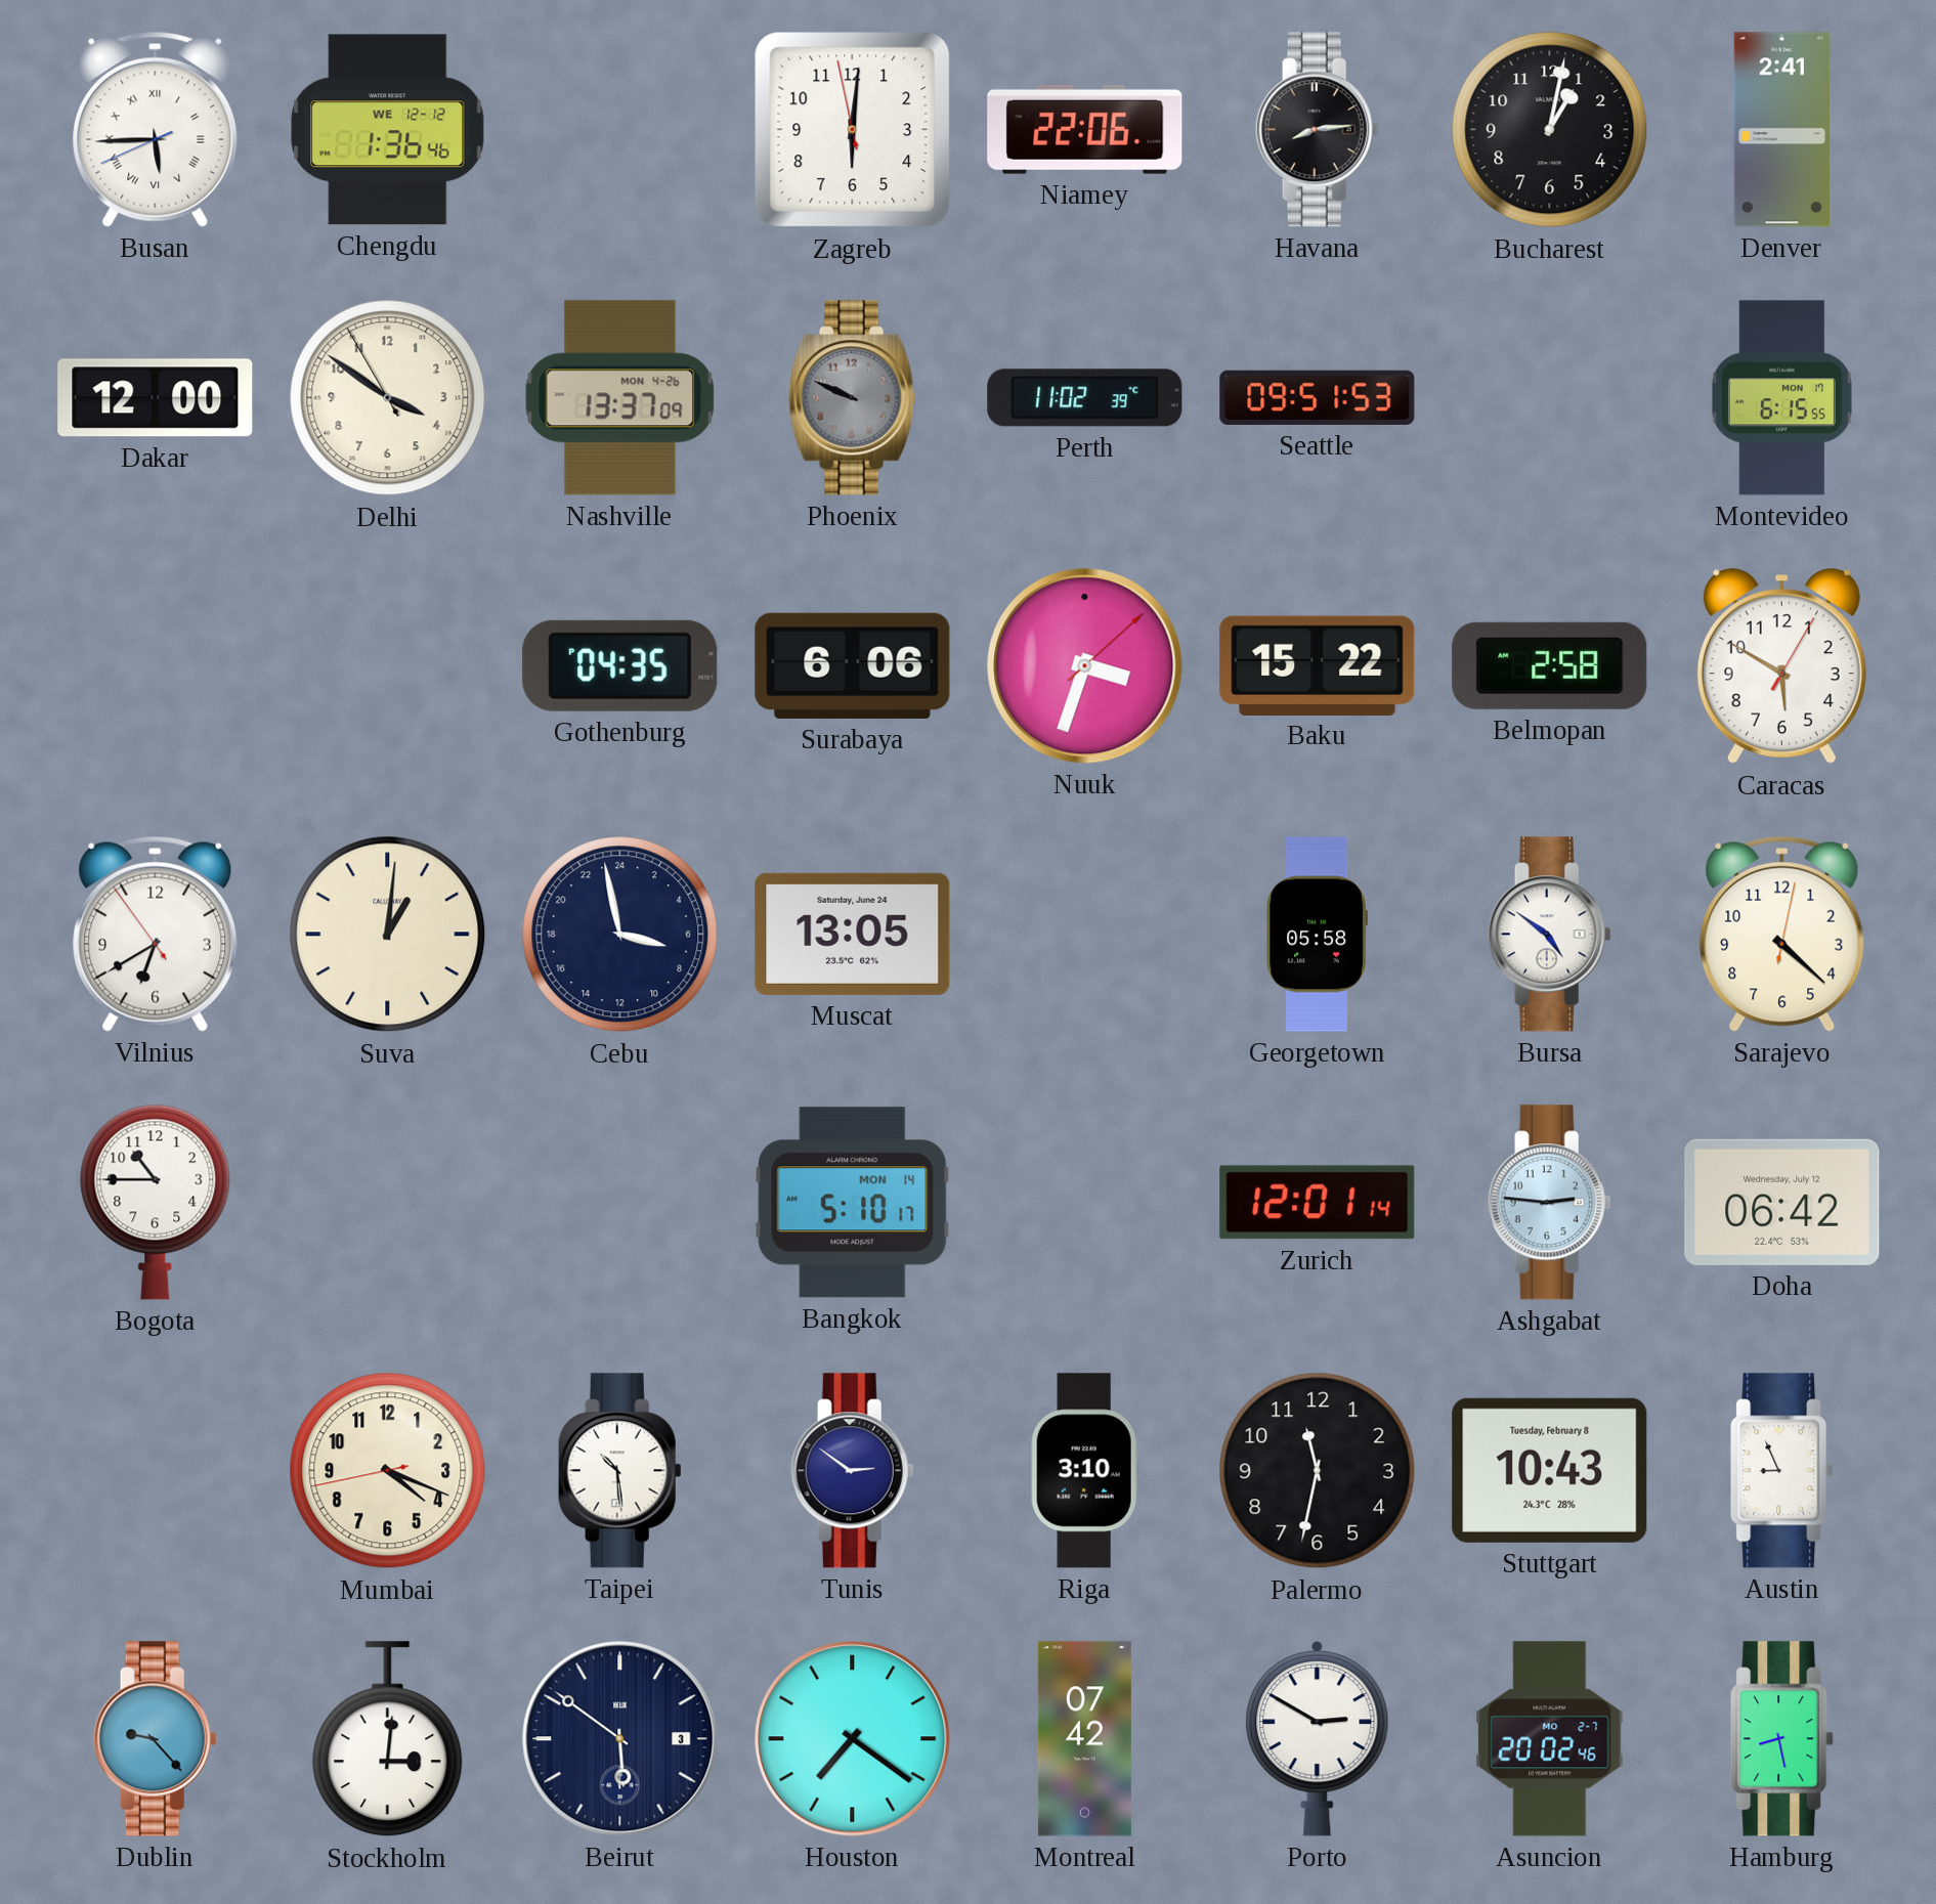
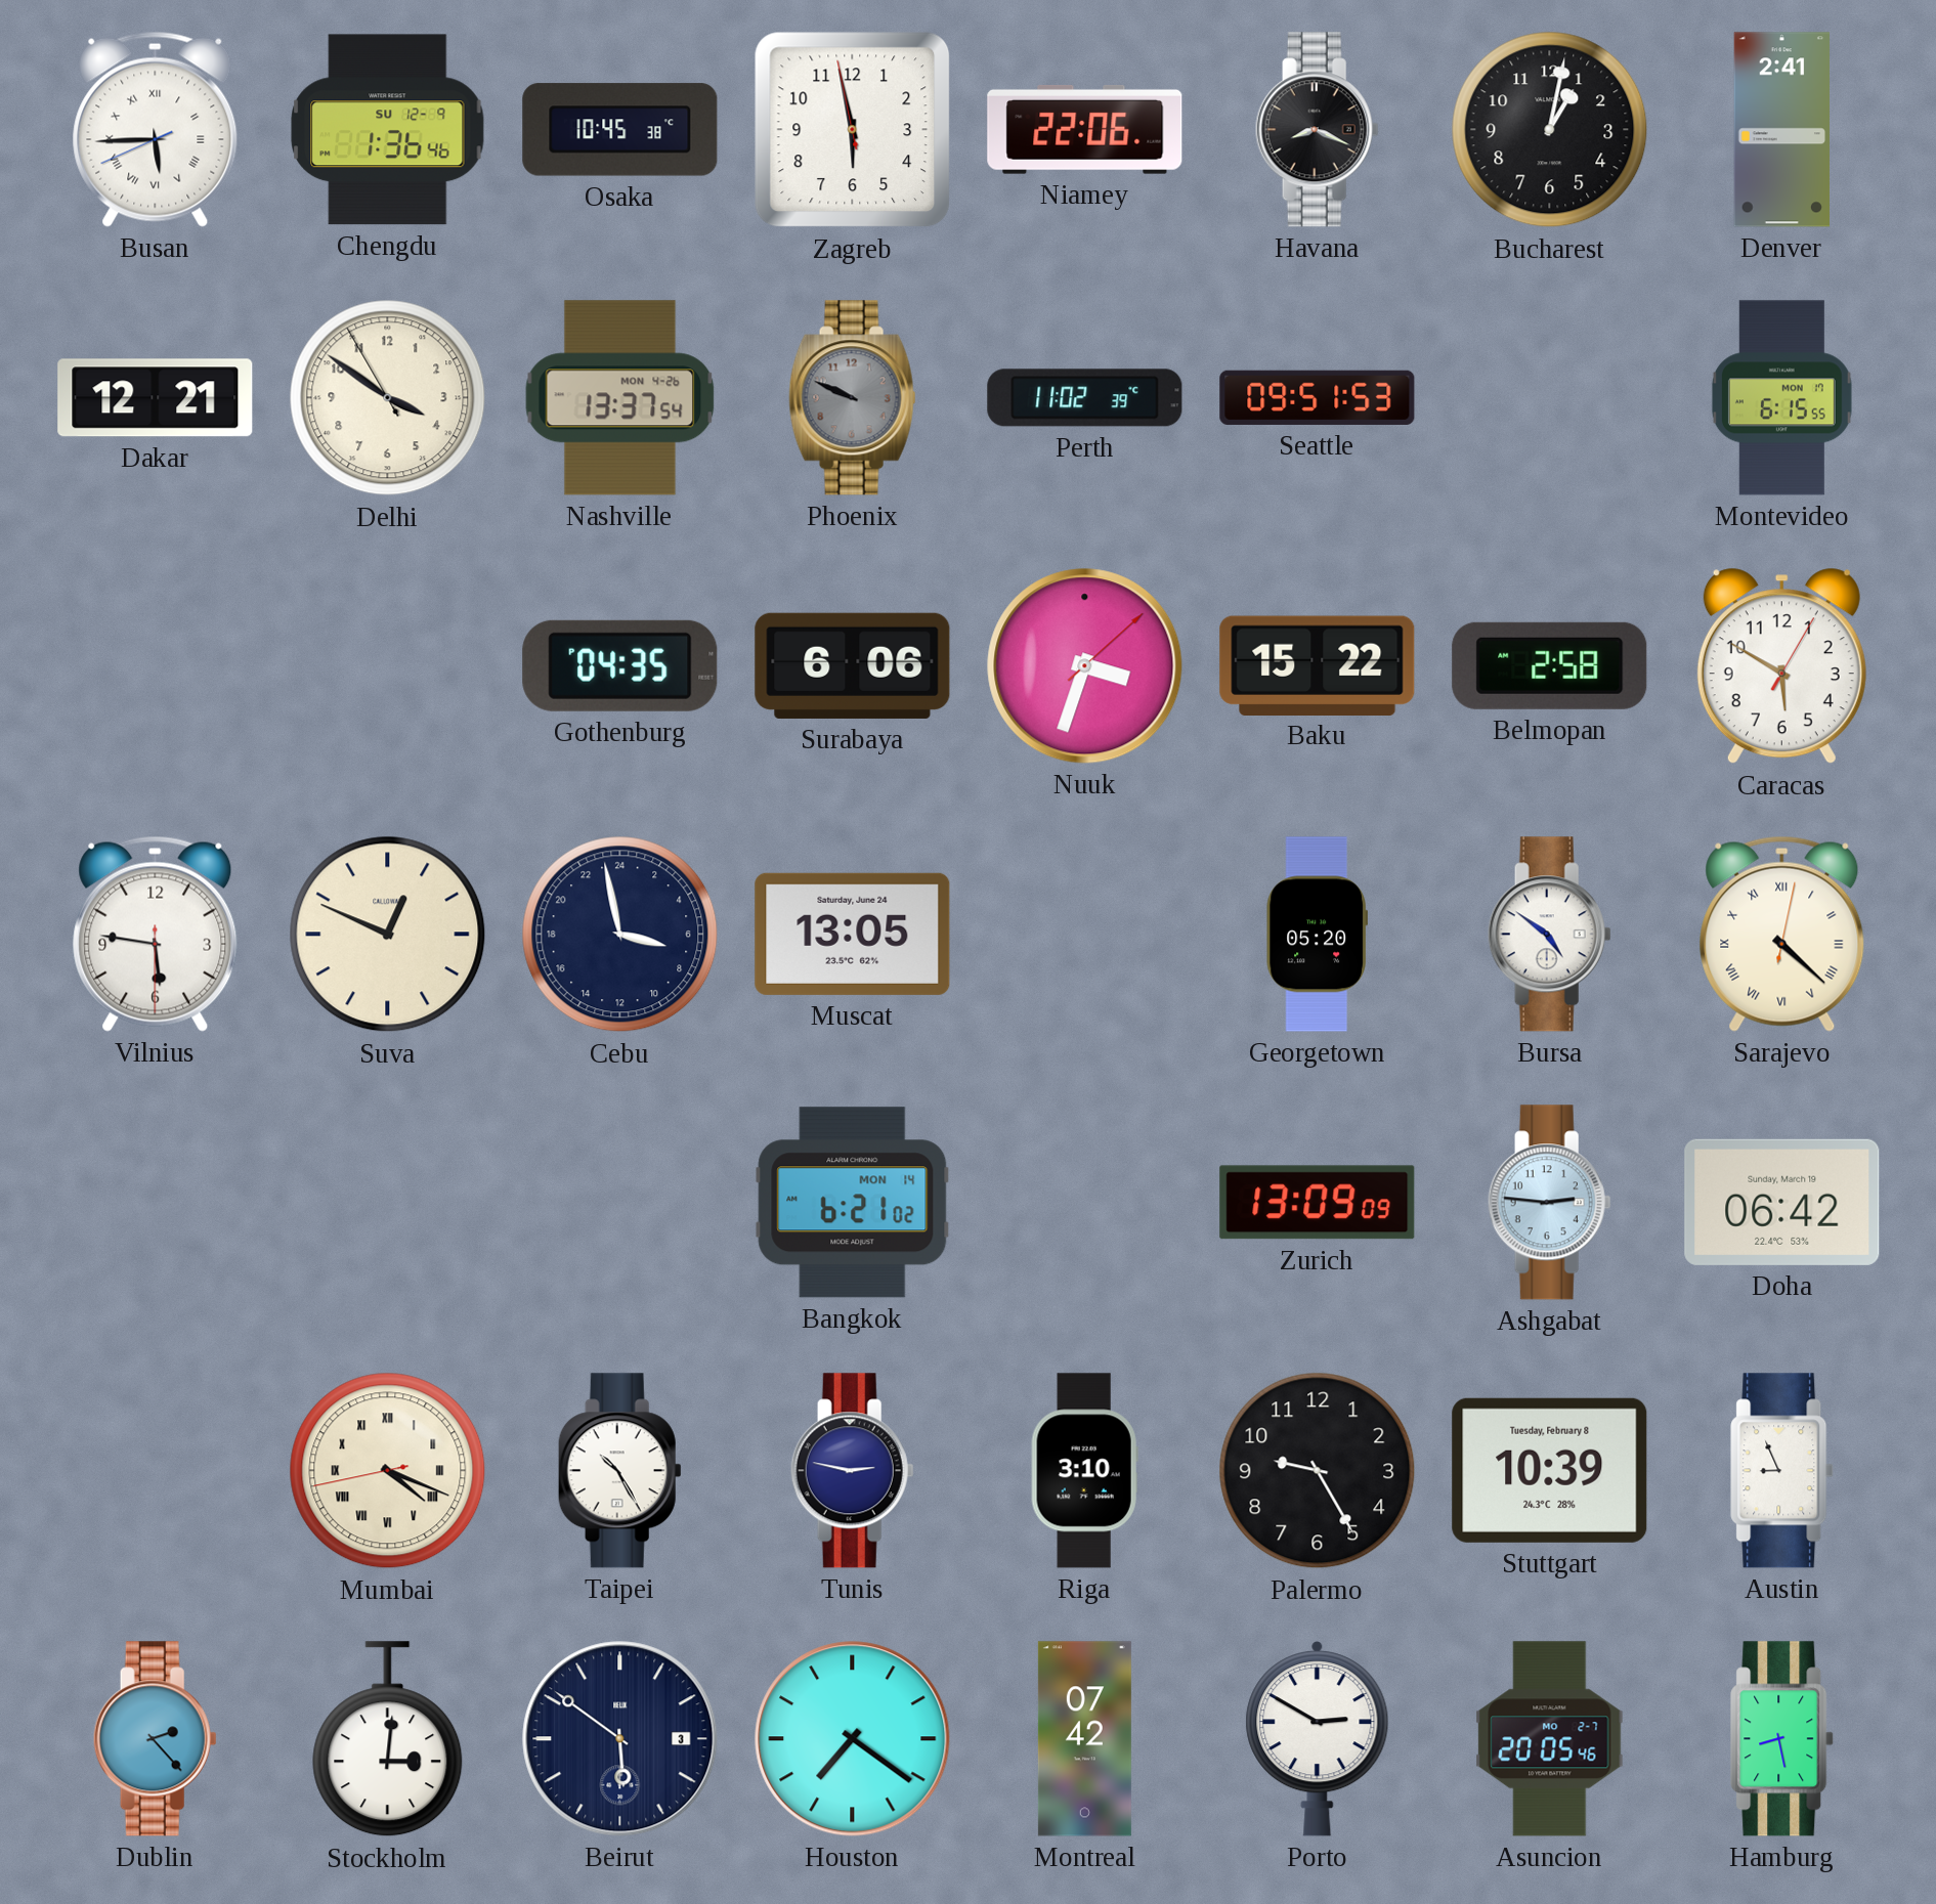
Chengdu date: WE 12-12 -> SU 12-9 (388, 130)
Osaka: none -> 10:45 (620, 130)
Zagreb: 6:00 -> 5:57 (853, 130)
Havana: 8:14 -> 8:19 (1317, 130)
Dakar: 12:00 -> 12:21 (156, 398)
Nashville: 13:37:09 -> 13:37:54 (620, 398)
Vilnius: 6:39 -> 5:46 (156, 934)
Suva: 1:01 -> 12:49 (388, 935)
Georgetown: 05:58 -> 05:20 (1317, 935)
Sarajevo numerals: Arabic -> Roman (1782, 934)
Bogota: 10:45 -> none (156, 1202)
Bangkok: 5:10 -> 6:21 (853, 1203)
Zurich: 12:01 -> 13:09 (1318, 1203)
Doha date: Wednesday, July 12 -> Sunday, March 19 (1782, 1202)
Mumbai numerals: Arabic -> Roman (388, 1471)
Taipei: 10:29 -> 10:25 (619, 1471)
Tunis: 2:51 -> 2:47 (852, 1471)
Palermo: 11:32 -> 9:25 (1318, 1471)
Stuttgart: 10:43 -> 10:39 (1550, 1470)
Dublin: 9:23 -> 2:23 (155, 1739)
Asuncion: 20:02 -> 20:05 (1550, 1739)
